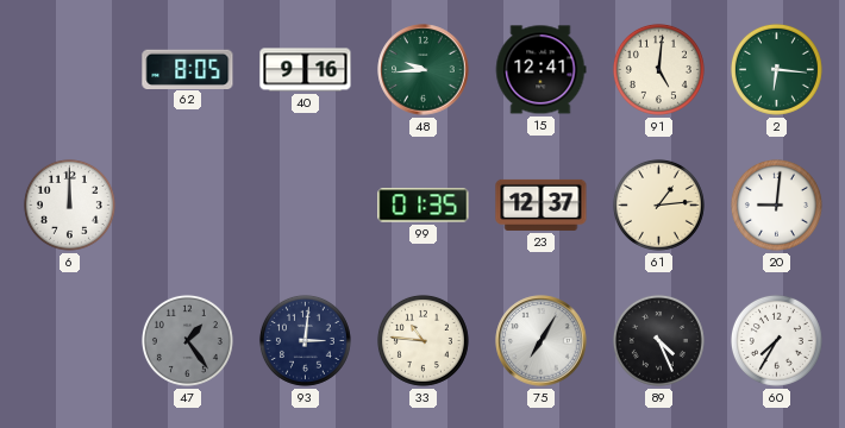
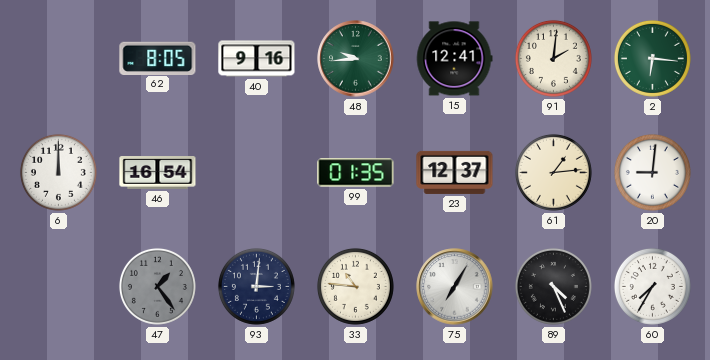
91: 5:01 -> 2:01 (553, 58)
46: none -> 16:54 (158, 173)
